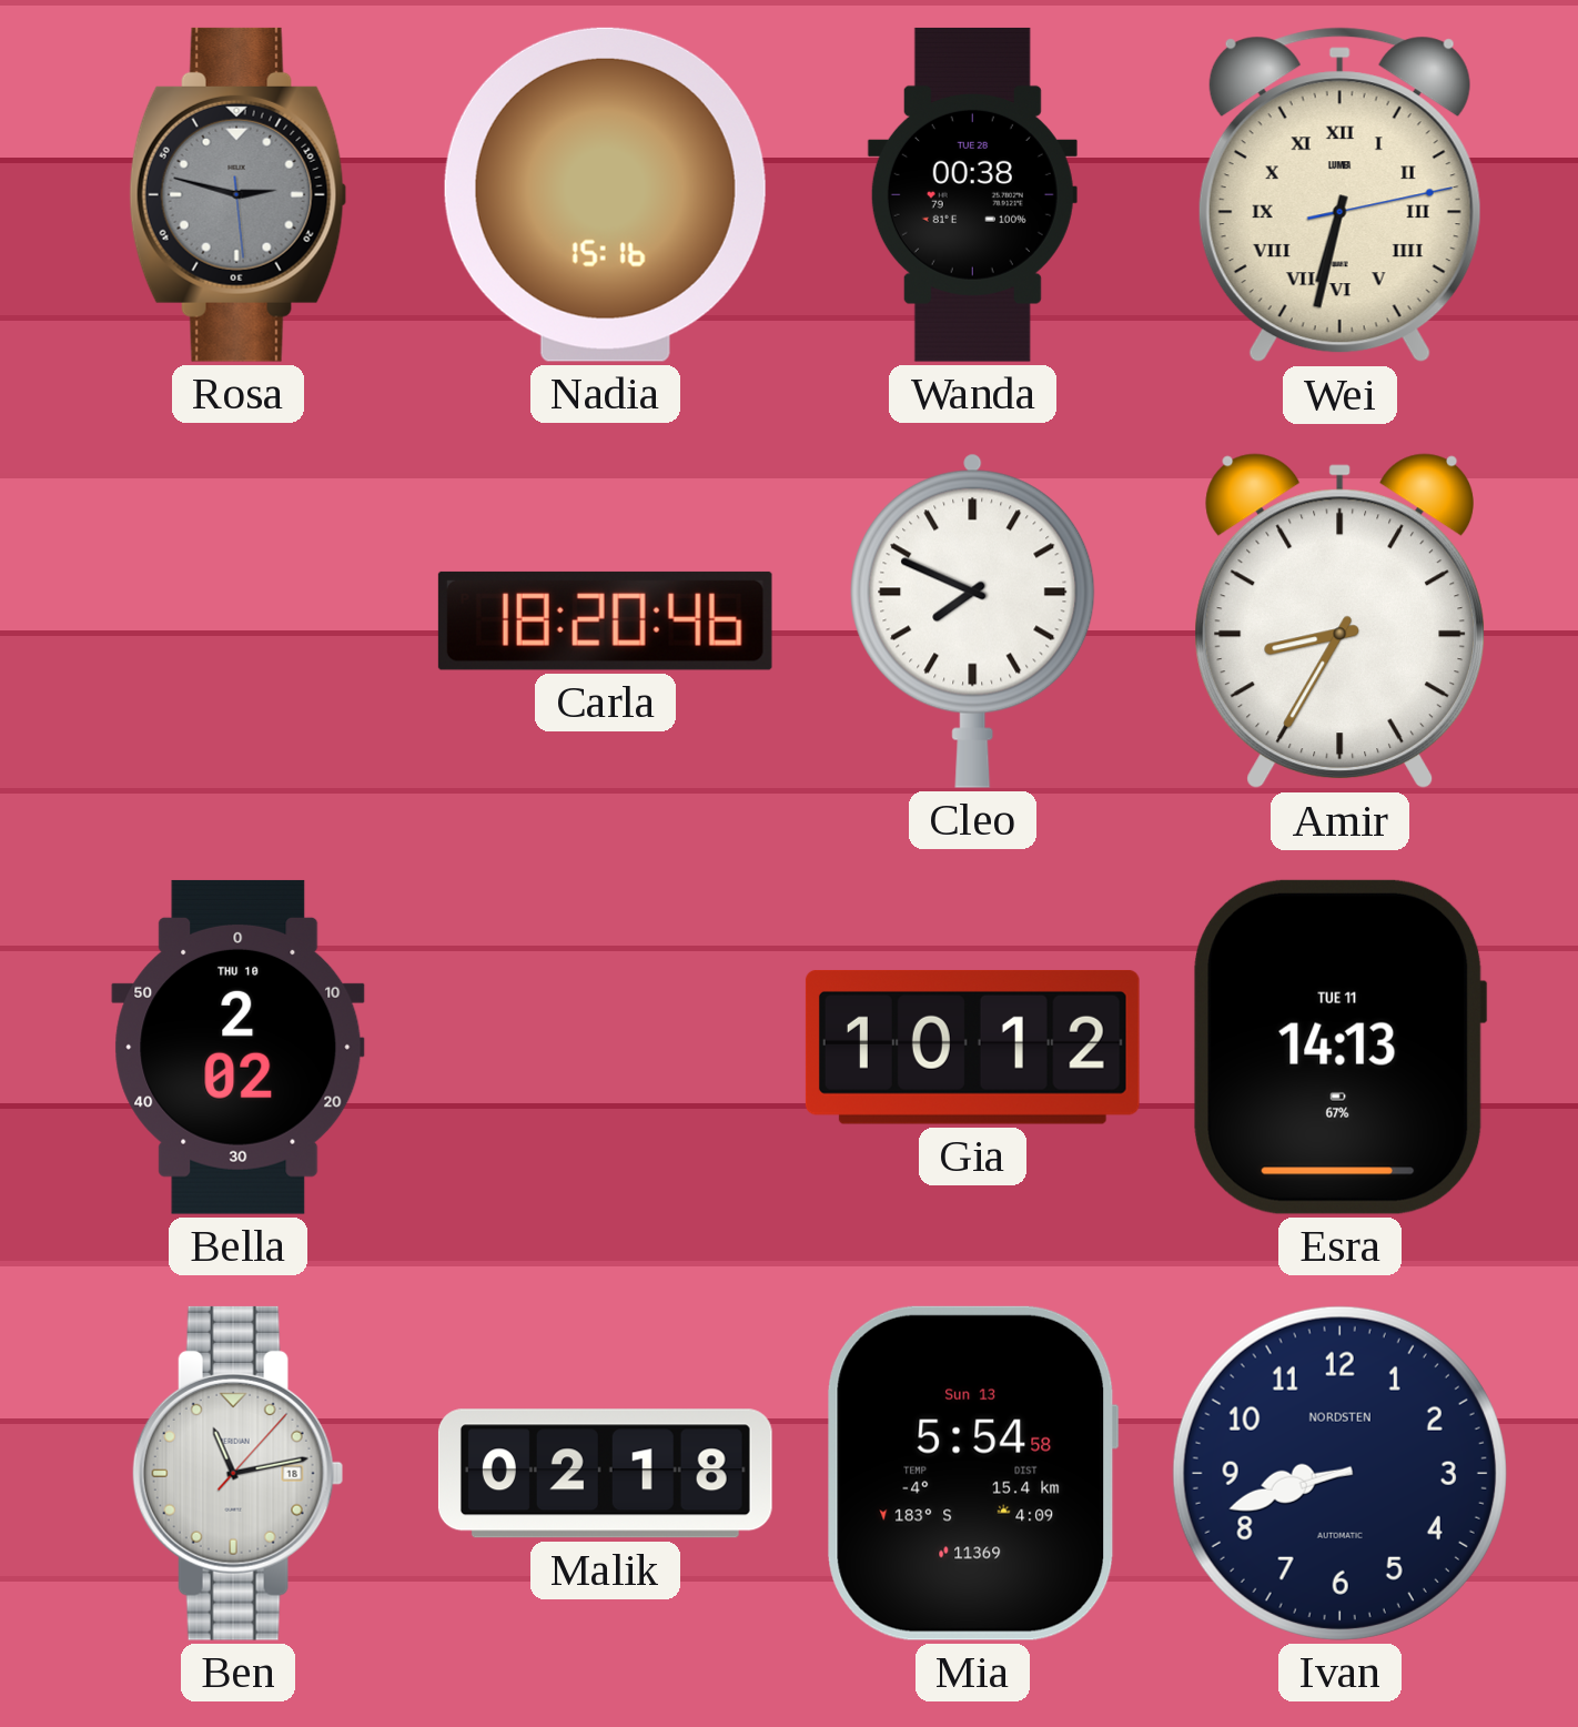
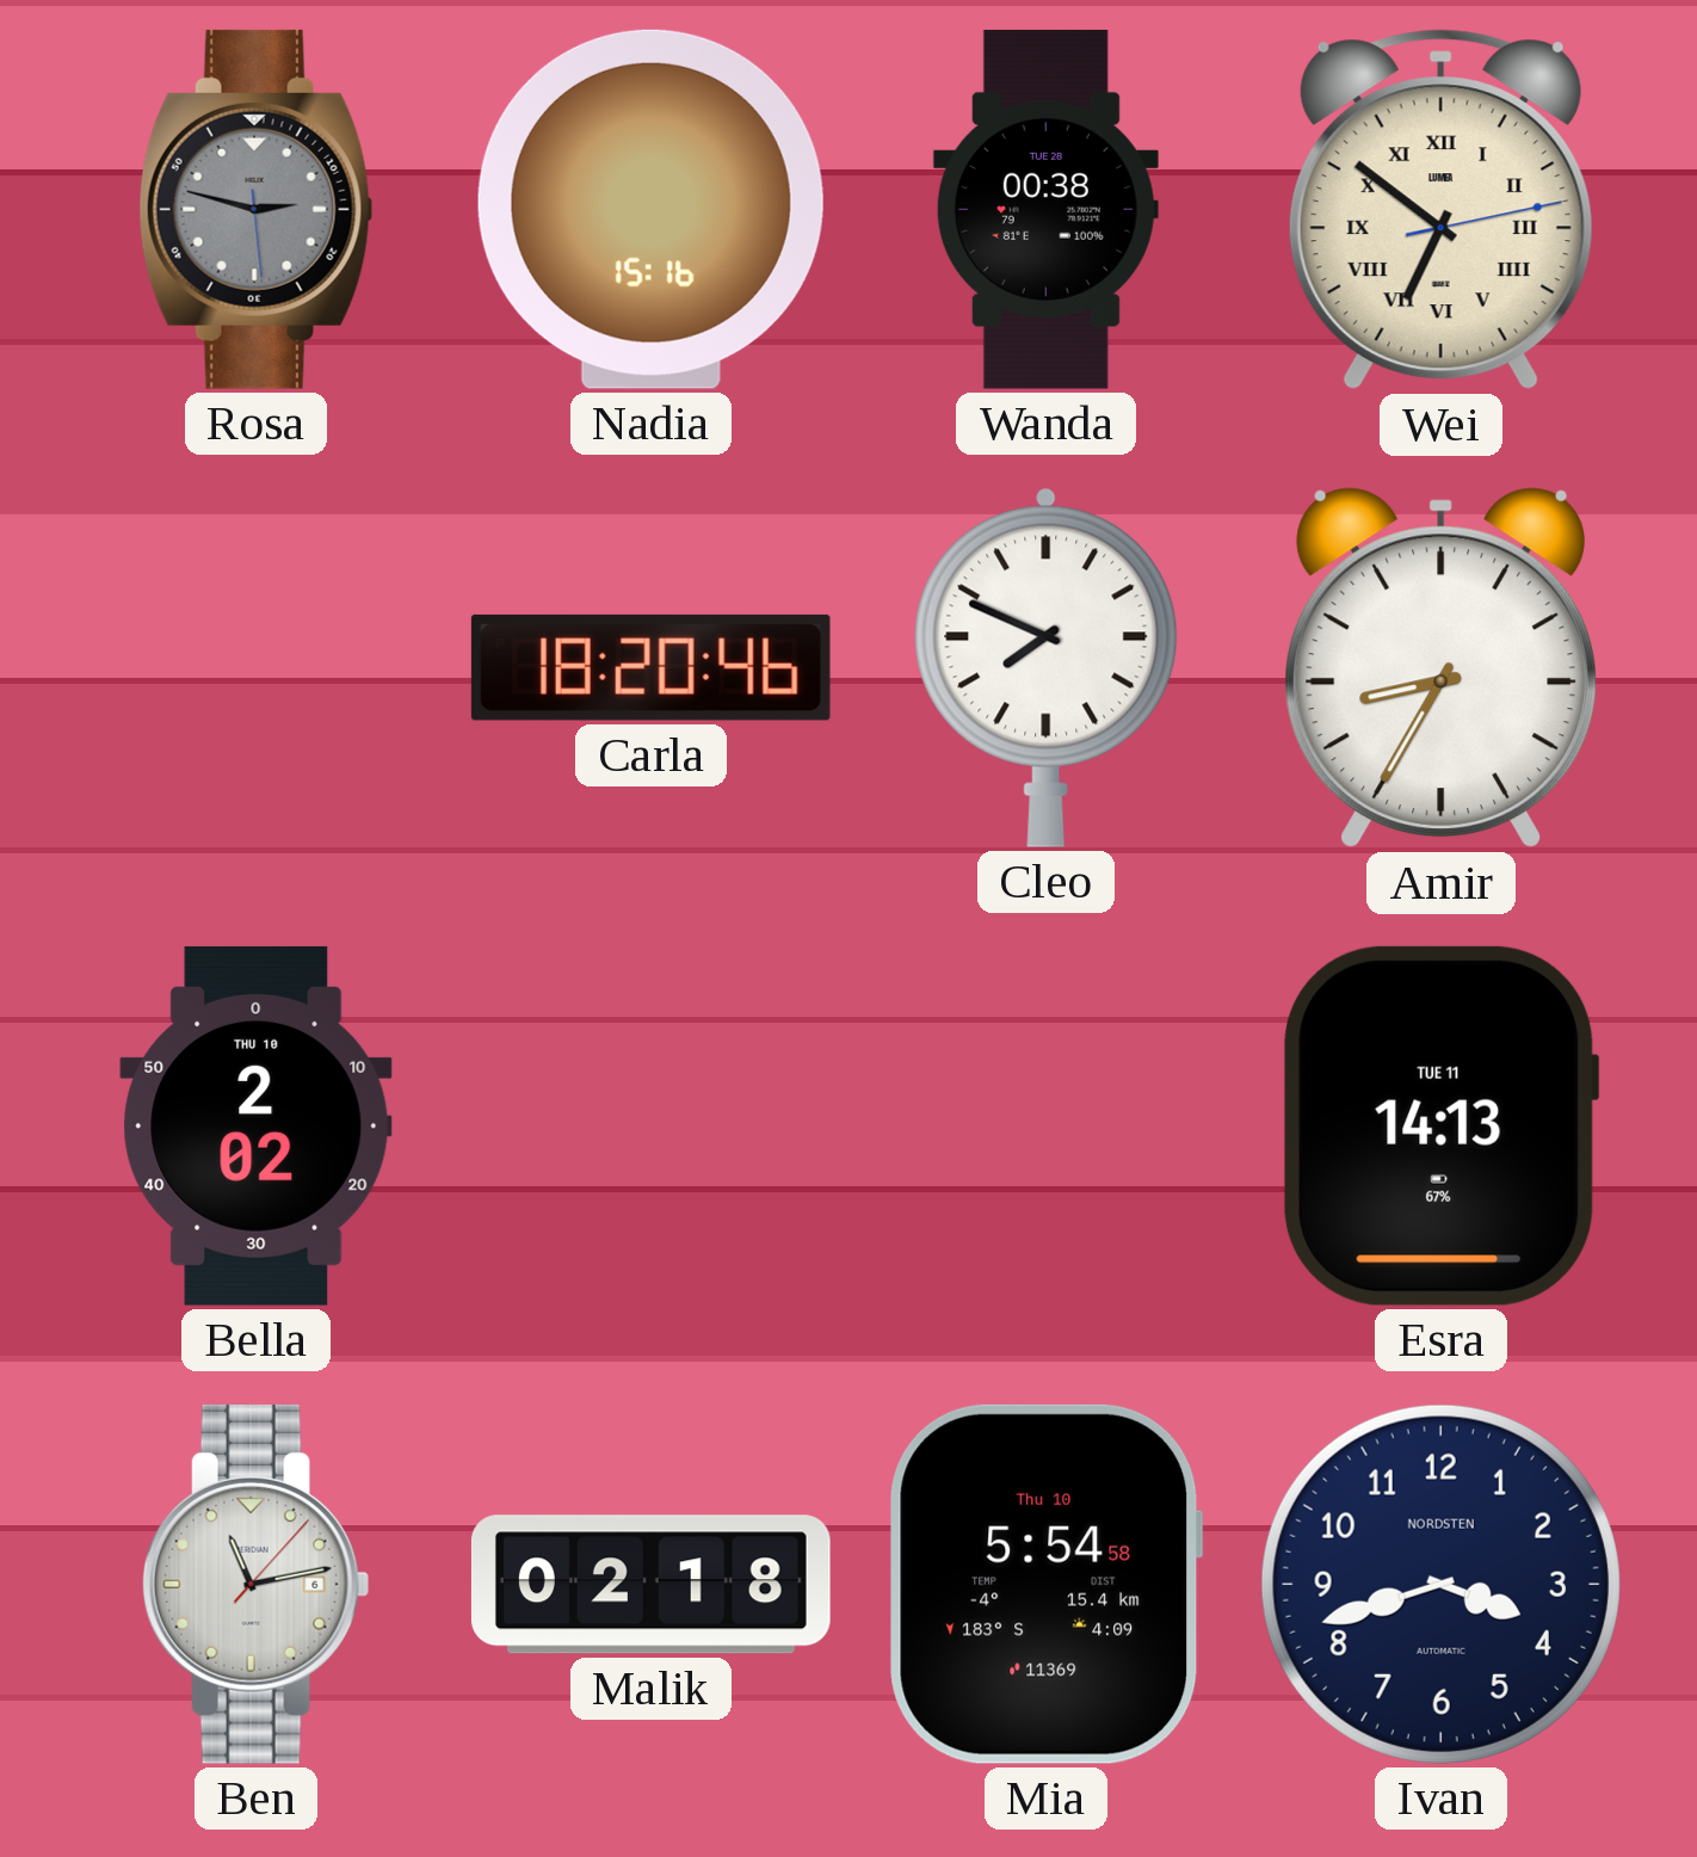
Wei: 6:32 -> 6:51 (1440, 210)
Gia: 10:12 -> none (972, 1047)
Ben date: 18 -> 6 (255, 1584)
Mia date: Sun 13 -> Thu 10 (1045, 1584)
Ivan: 8:42 -> 3:42 (1440, 1584)
